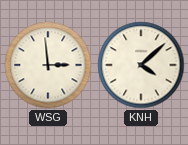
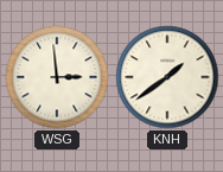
KNH: 4:08 -> 1:39 (167, 77)
